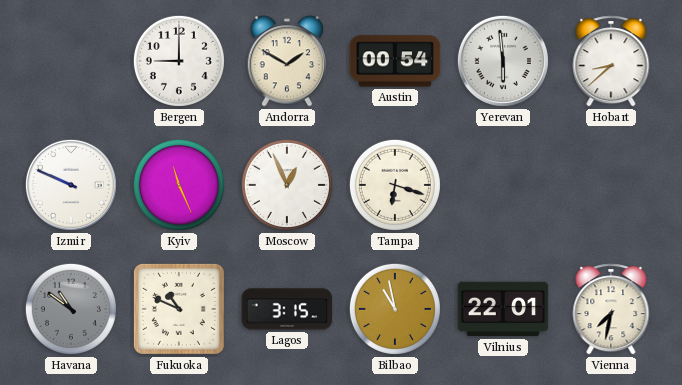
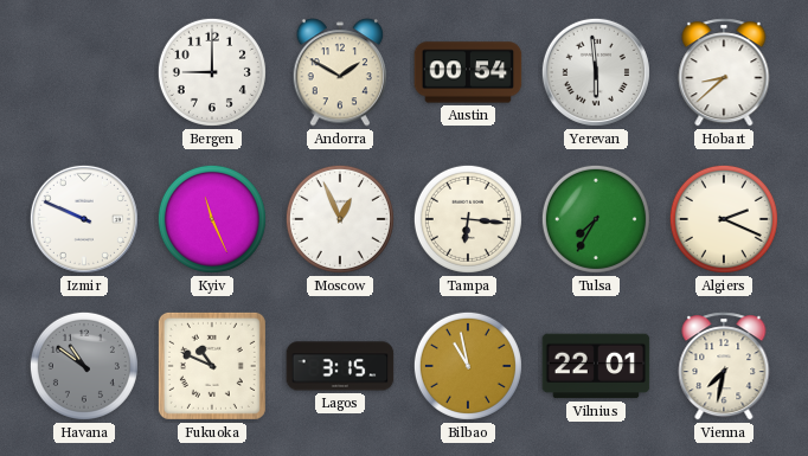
Tampa: 6:18 -> 6:16 (468, 219)
Tulsa: none -> 7:35 (596, 219)
Algiers: none -> 2:19 (724, 219)
